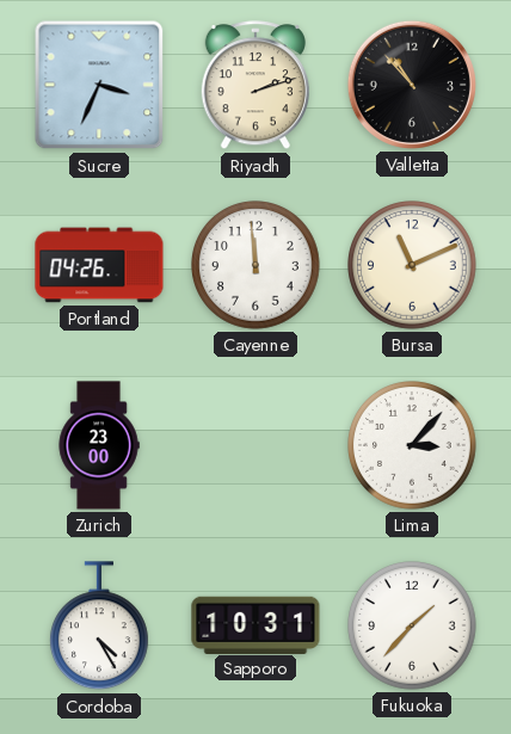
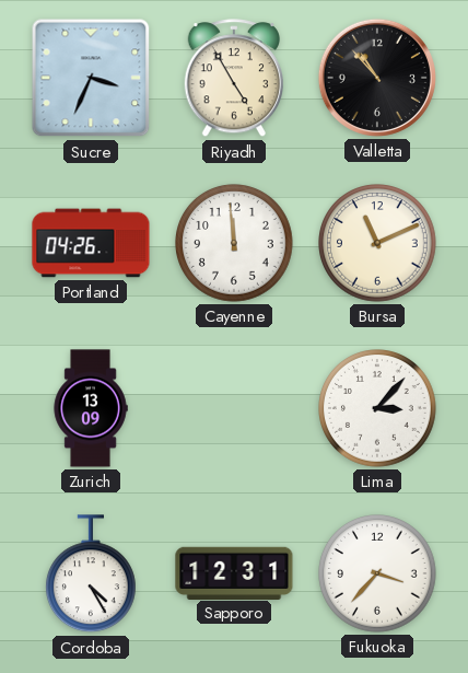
Riyadh: 2:12 -> 4:55 (233, 79)
Zurich: 23:00 -> 13:09 (91, 408)
Sapporo: 10:31 -> 12:31 (234, 572)
Fukuoka: 1:37 -> 3:37 (378, 575)
